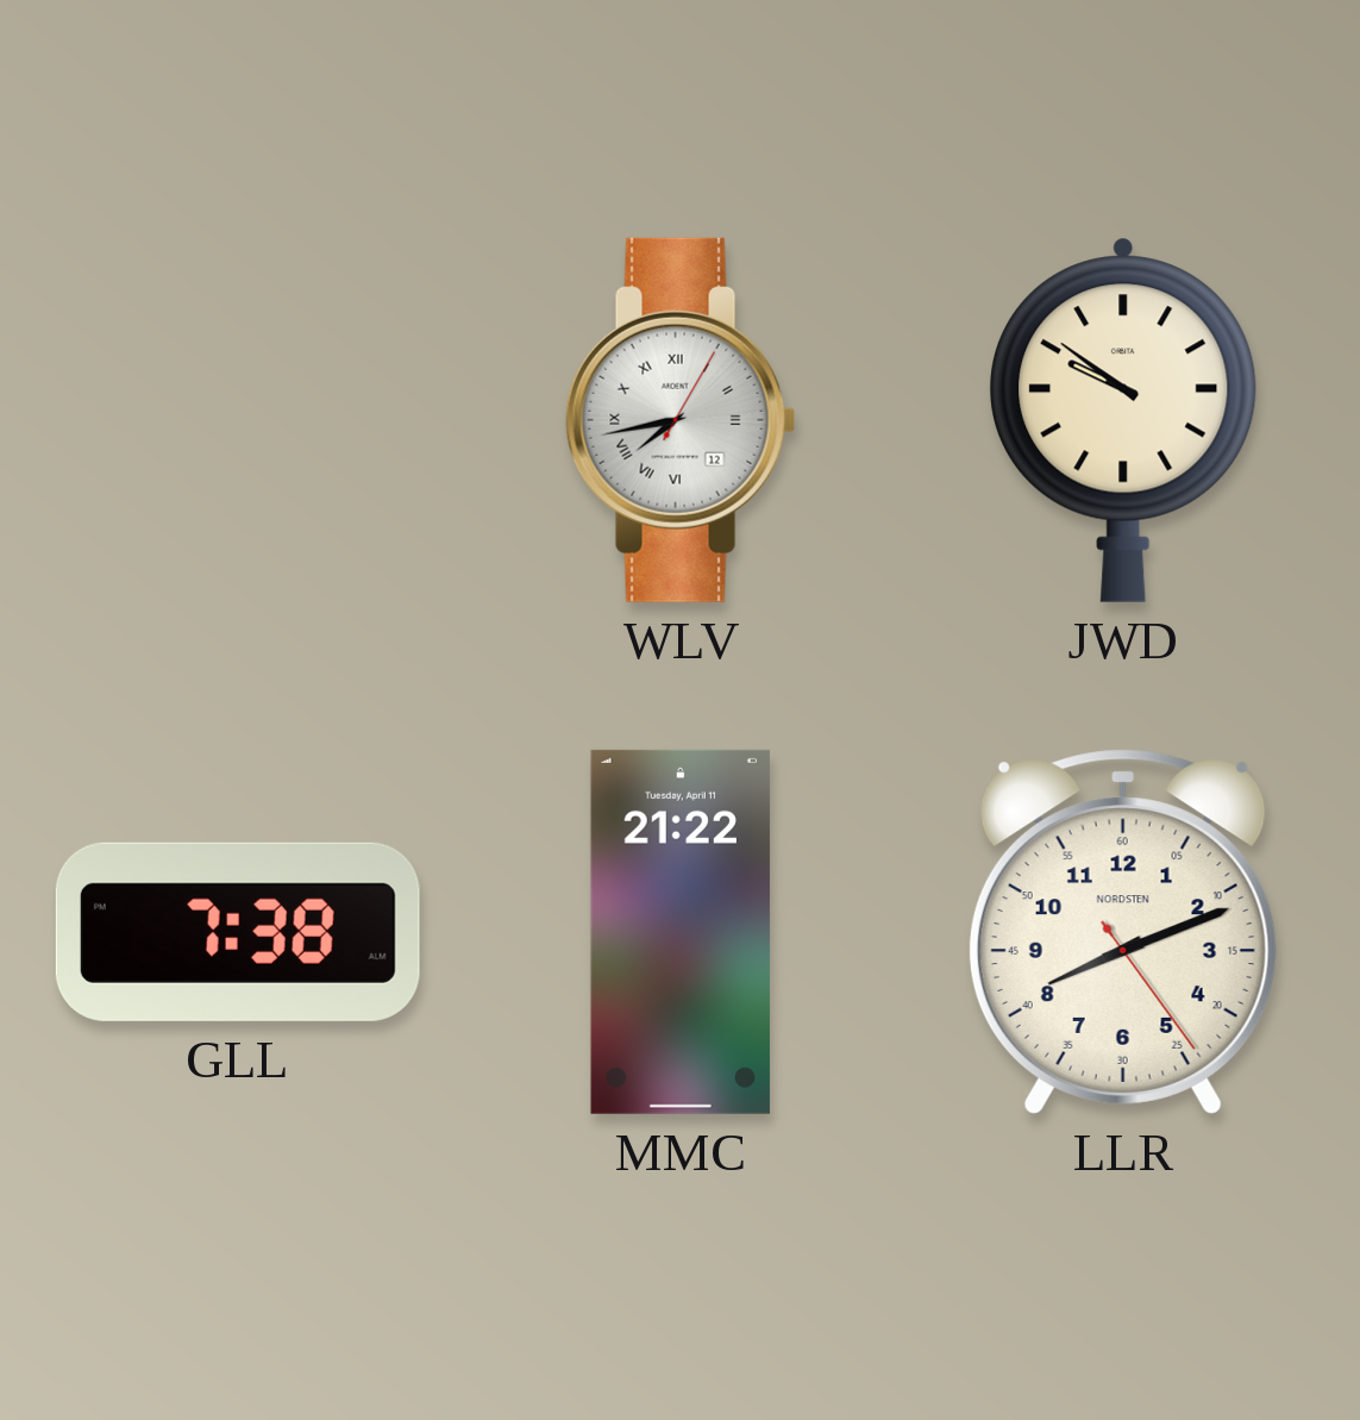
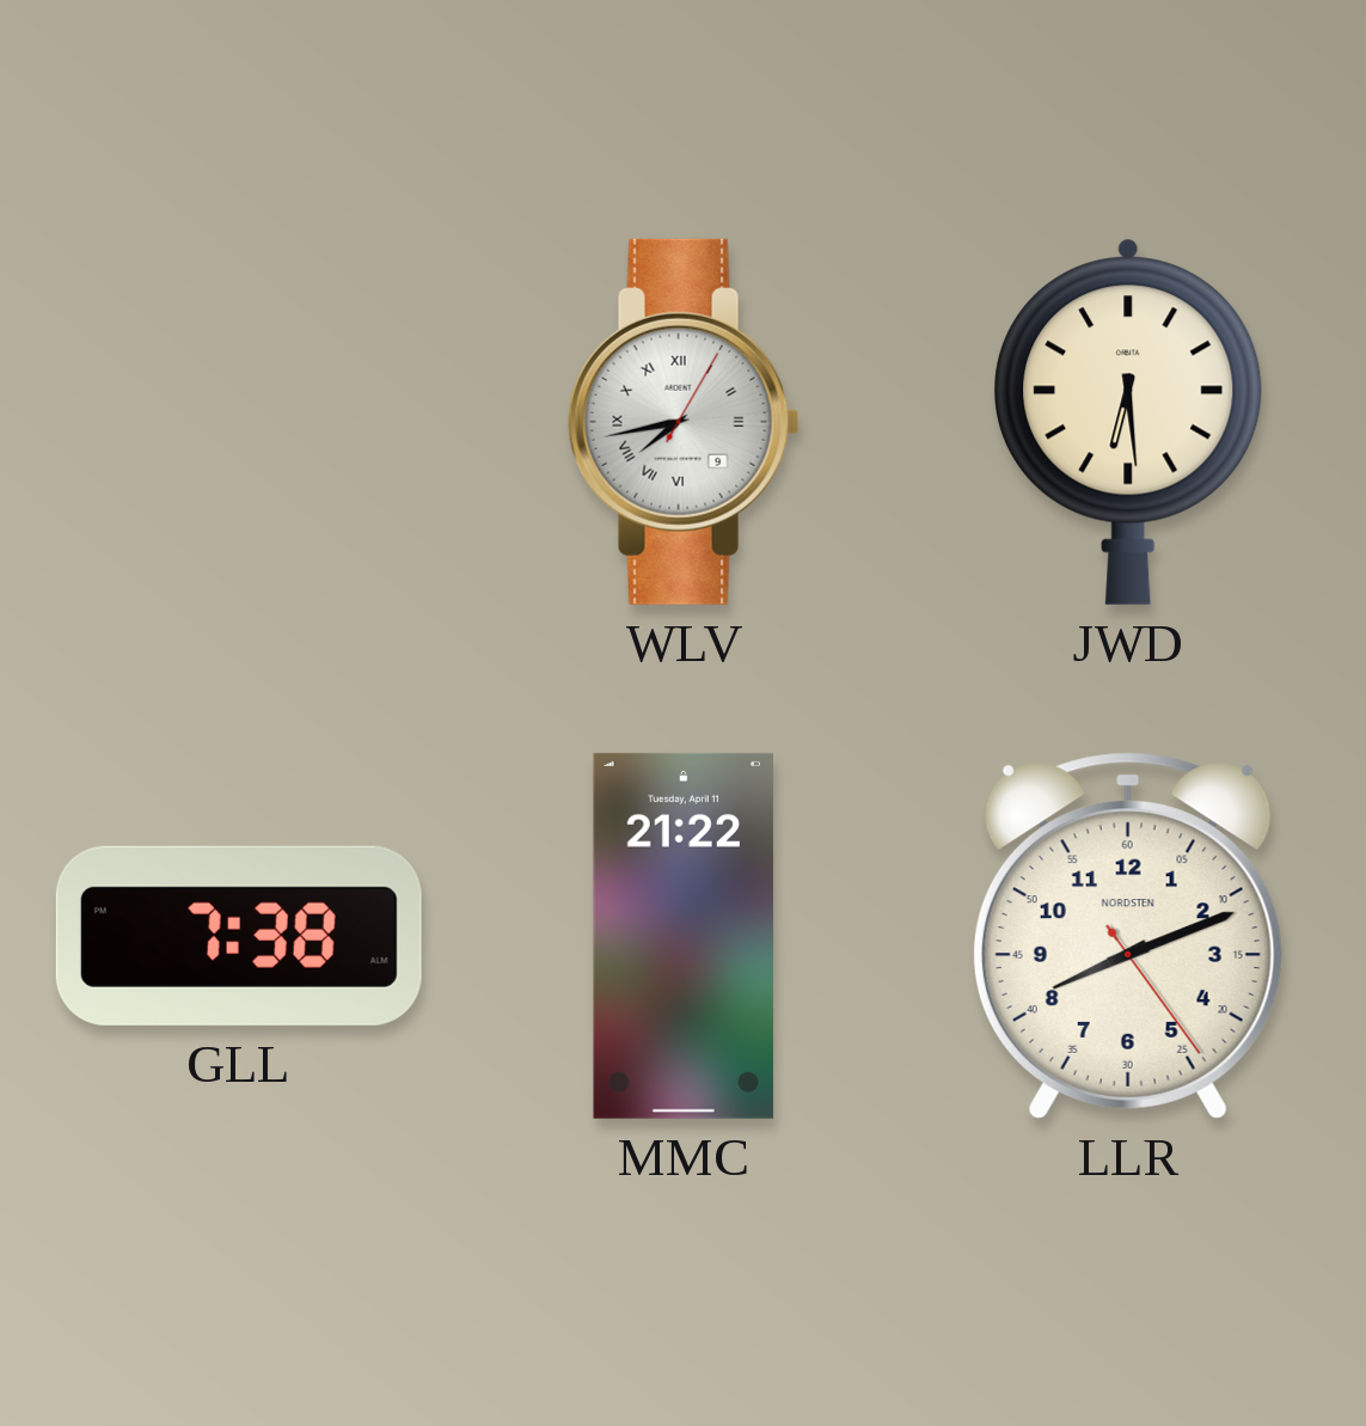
WLV date: 12 -> 9 (684, 422)
JWD: 9:51 -> 6:29 (1128, 422)
